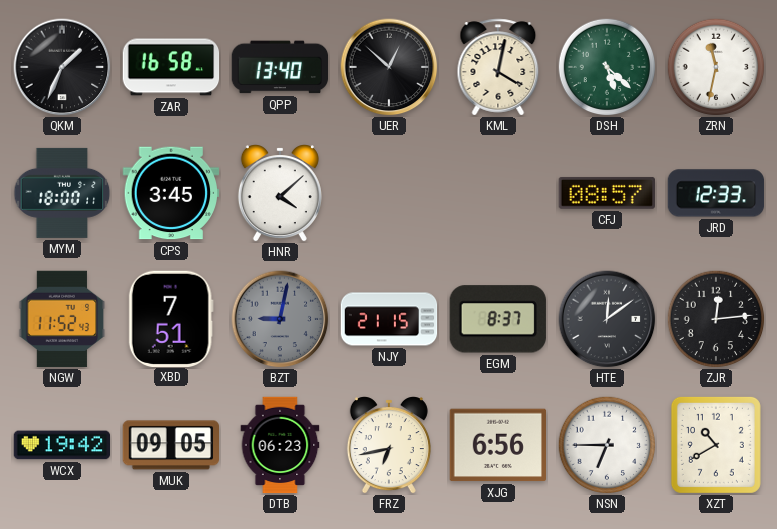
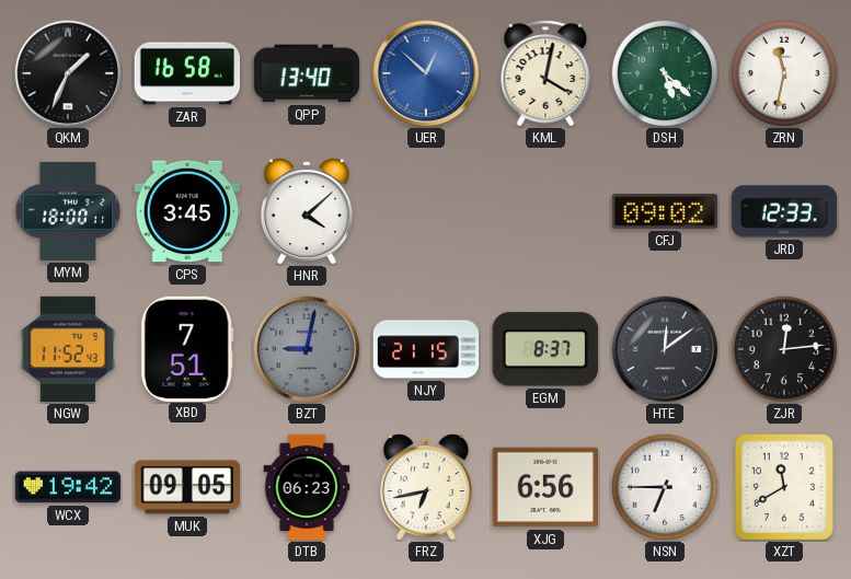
UER dial: black -> blue (426, 73)
CFJ: 08:57 -> 09:02 (664, 211)
XZT: 10:40 -> 11:40 (784, 487)
